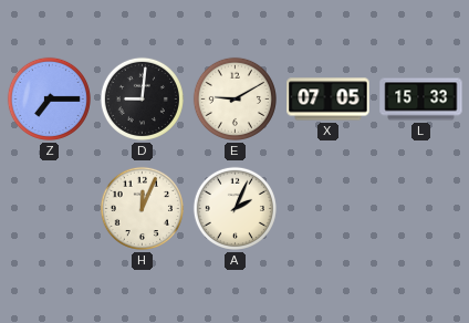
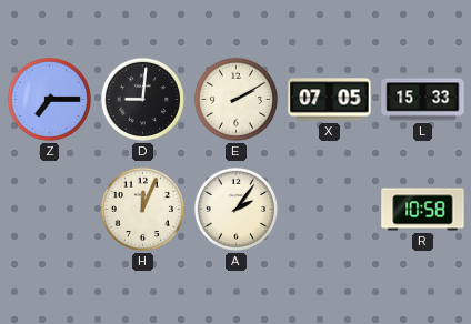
E: 9:10 -> 2:10 (235, 99)
A: 2:04 -> 2:06 (235, 209)
R: none -> 10:58 (423, 210)
